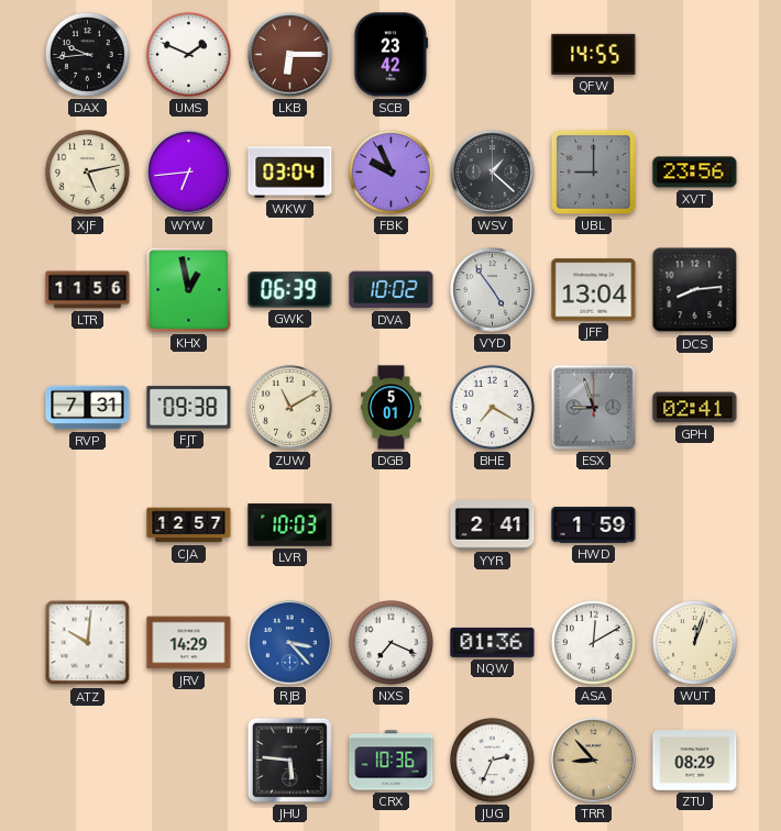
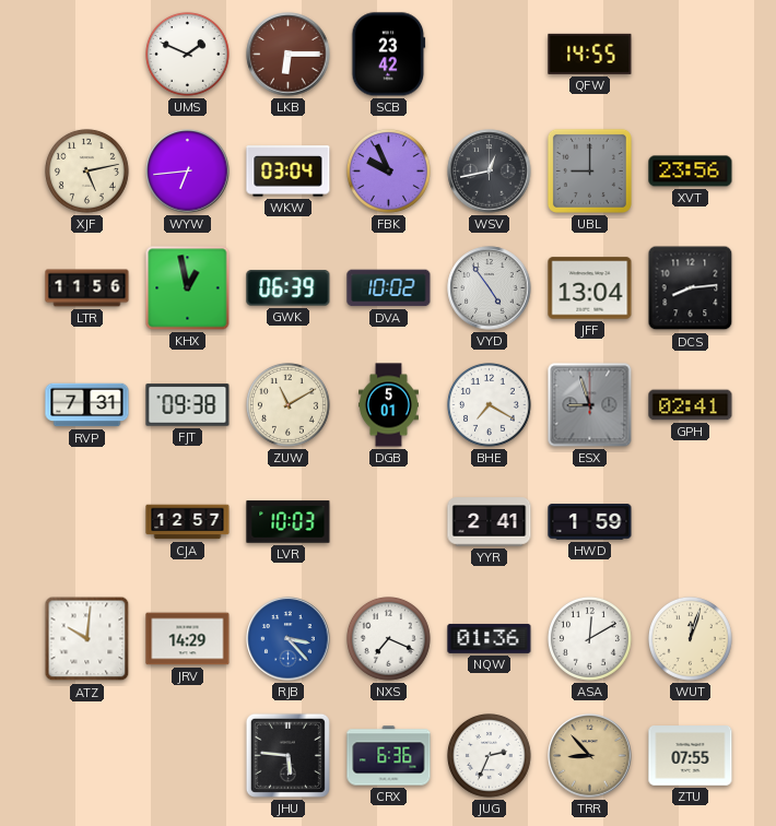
DAX: 9:44 -> none (88, 55)
WSV: 1:22 -> 12:43 (490, 172)
CRX: 10:36 -> 6:36 (389, 756)
ZTU: 08:29 -> 07:55 (691, 756)
